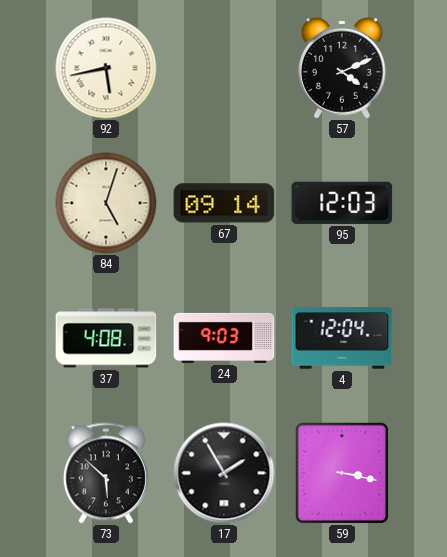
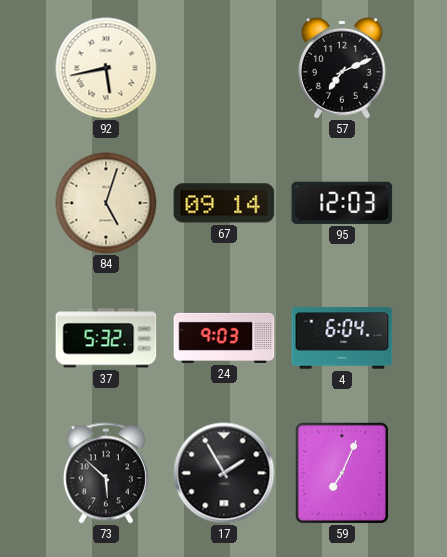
57: 4:11 -> 7:11 (343, 68)
37: 4:08 -> 5:32 (106, 338)
4: 12:04 -> 6:04 (342, 338)
59: 3:17 -> 7:04 (341, 472)
